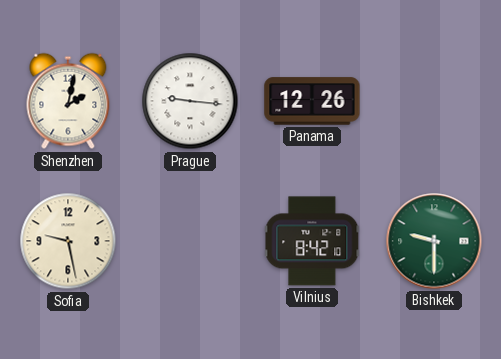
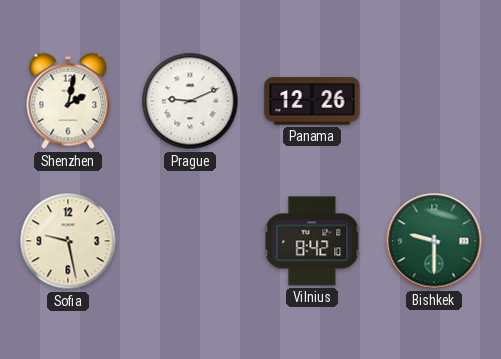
Prague: 9:16 -> 9:11 (190, 101)
